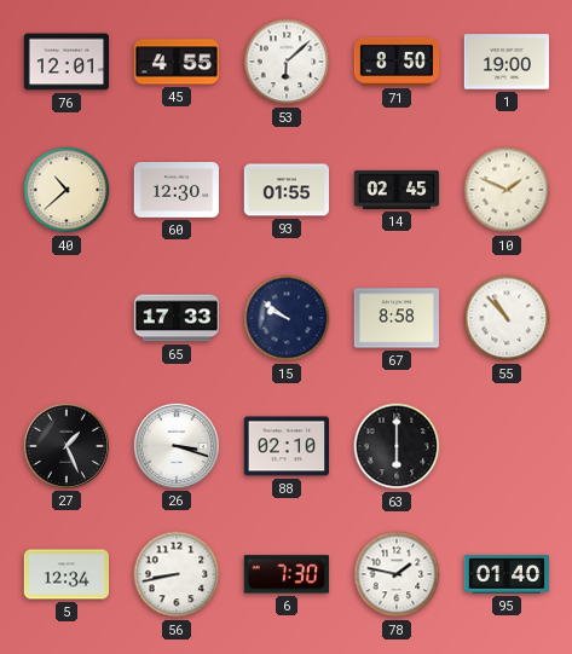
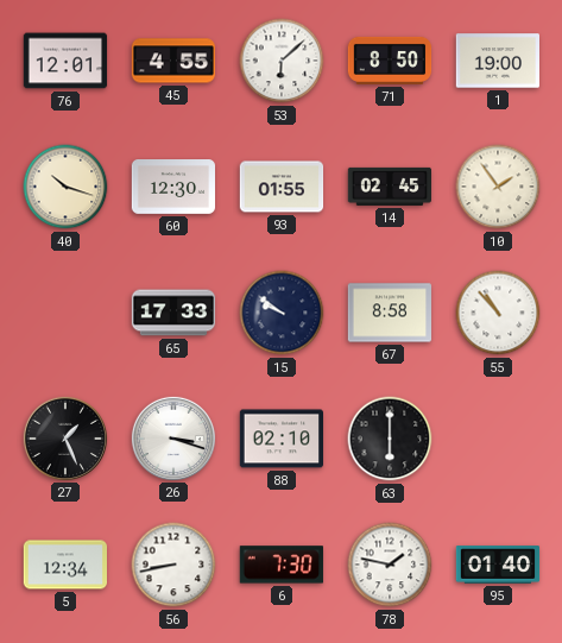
40: 10:38 -> 10:18 (65, 187)
10: 1:49 -> 1:54 (498, 187)
